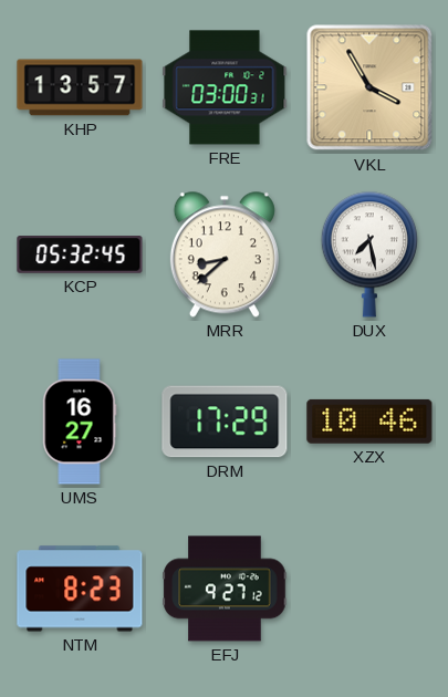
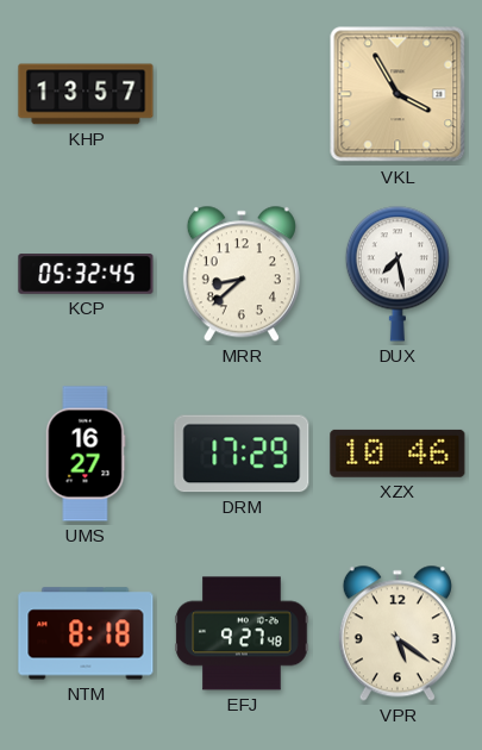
FRE: 03:00 -> none (225, 87)
NTM: 8:23 -> 8:18 (86, 633)
EFJ: 9:27:12 -> 9:27:48 (242, 633)
VPR: none -> 5:21 (398, 633)
